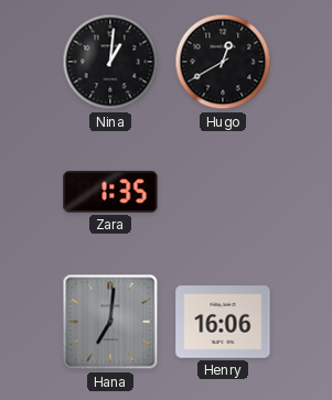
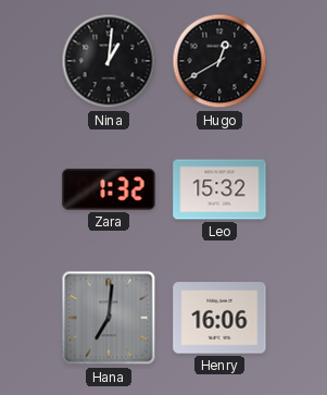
Zara: 1:35 -> 1:32 (109, 189)
Leo: none -> 15:32 (219, 189)
